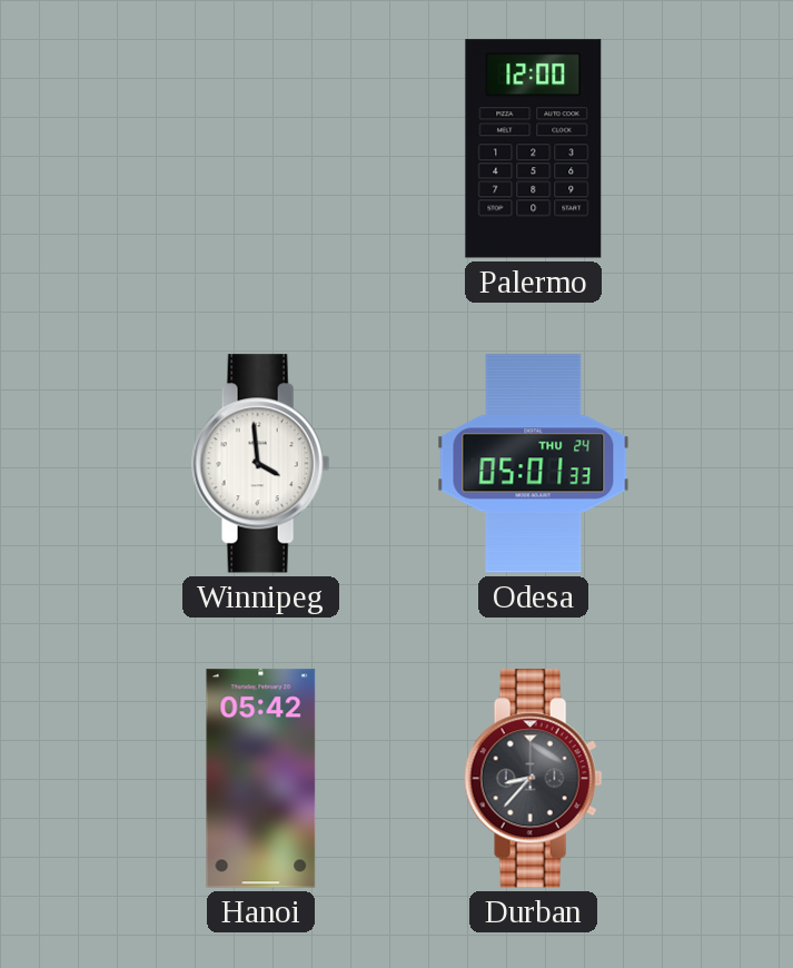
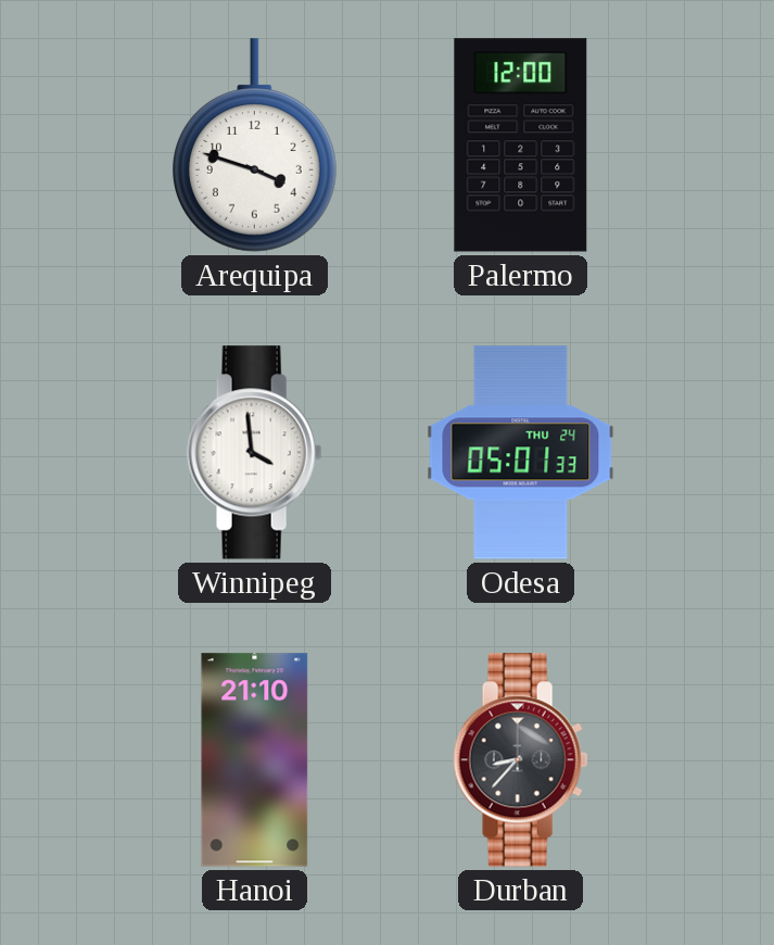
Arequipa: none -> 3:48 (254, 146)
Hanoi: 05:42 -> 21:10 (255, 760)
